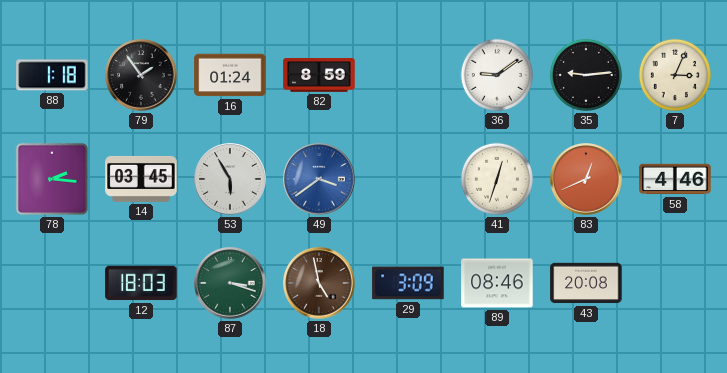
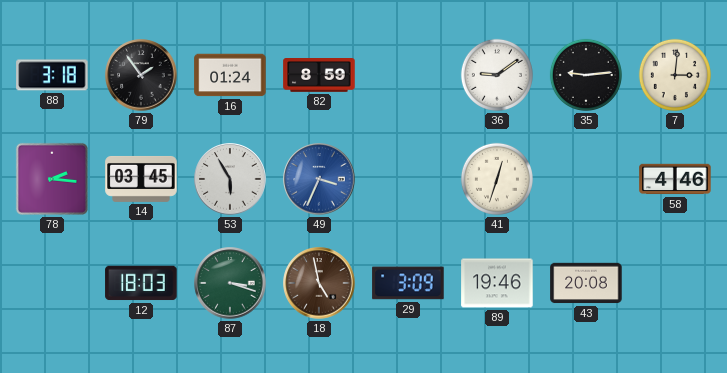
88: 1:18 -> 3:18 (52, 75)
7: 3:04 -> 3:01 (675, 75)
49: 3:39 -> 3:34 (319, 179)
83: 12:41 -> none (586, 179)
89: 08:46 -> 19:46 (497, 283)
